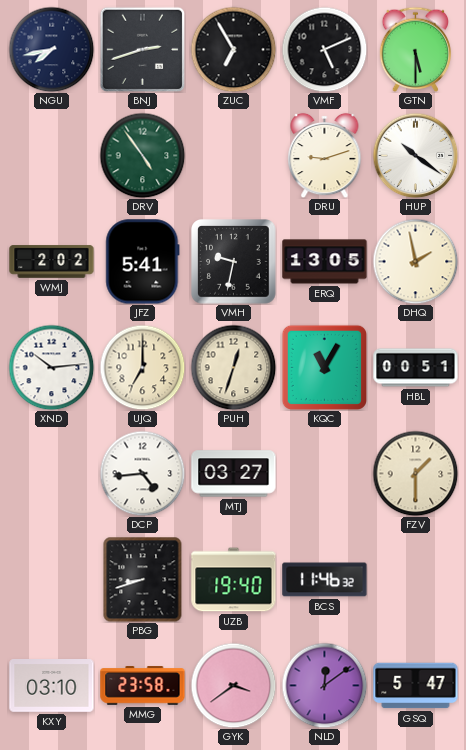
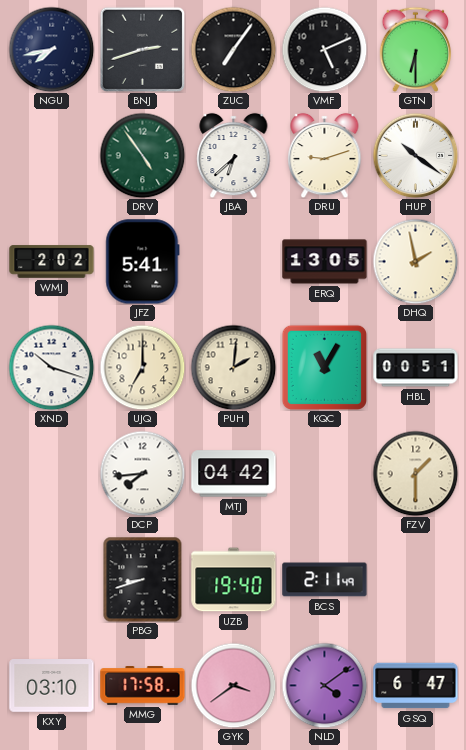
ZUC: 6:55 -> 7:06 (233, 49)
GTN: 5:30 -> 6:30 (416, 49)
JBA: none -> 6:38 (234, 155)
VMH: 9:32 -> none (234, 262)
XND: 10:14 -> 10:18 (51, 367)
PUH: 12:33 -> 2:01 (233, 367)
DCP: 4:44 -> 7:44 (142, 473)
MTJ: 03:27 -> 04:42 (234, 474)
BCS: 11:46 -> 2:11 (325, 580)
MMG: 23:58 -> 17:58 (143, 686)
NLD: 12:09 -> 4:09 (324, 685)
GSQ: 5:47 -> 6:47 (416, 686)
